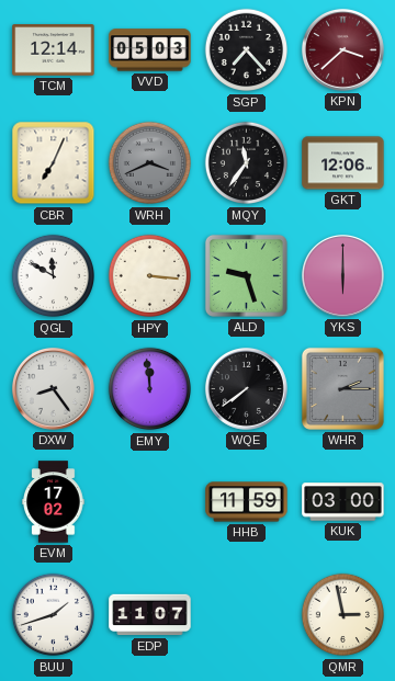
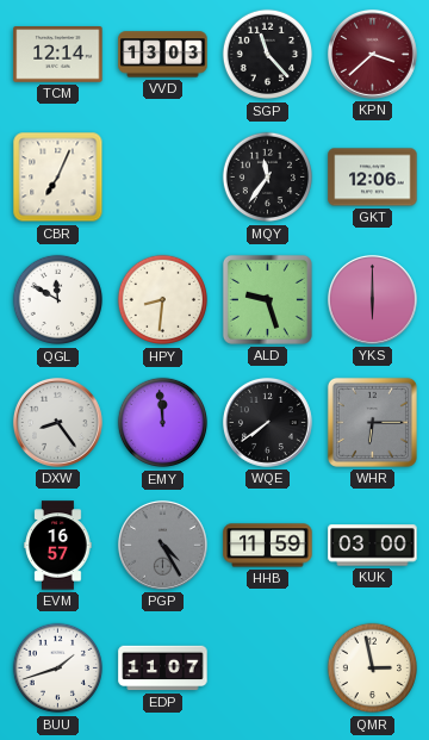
VVD: 05:03 -> 13:03 (163, 55)
SGP: 7:23 -> 11:23 (268, 55)
WRH: 3:41 -> none (150, 163)
HPY: 3:16 -> 8:31 (163, 300)
WHR: 2:15 -> 6:15 (372, 422)
EVM: 17:02 -> 16:57 (58, 546)
PGP: none -> 4:25 (162, 545)
